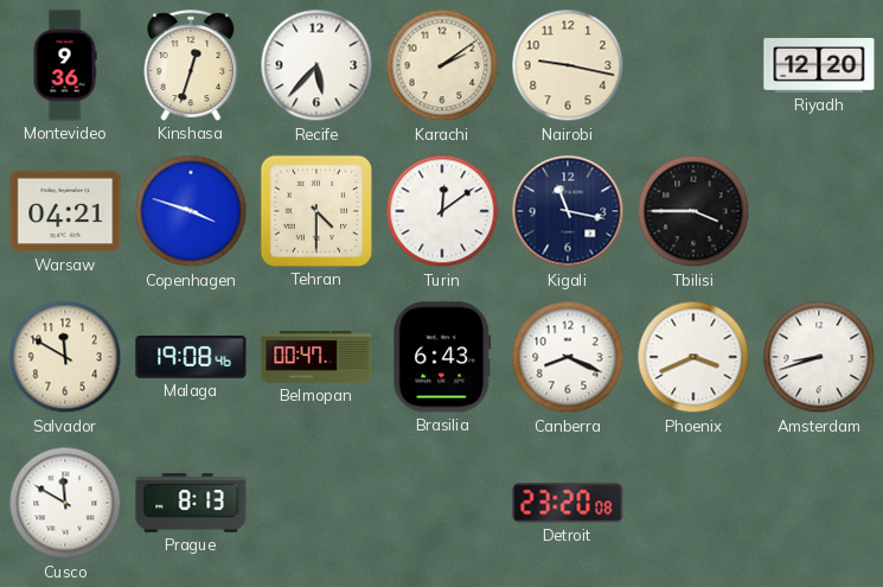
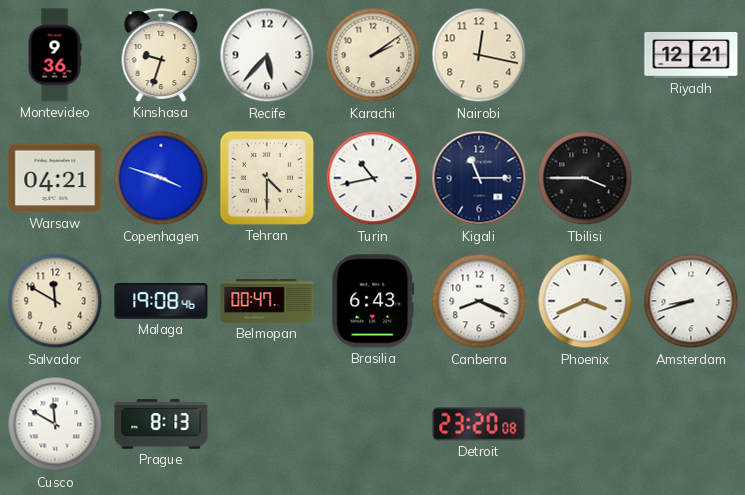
Kinshasa: 12:33 -> 9:33 (161, 55)
Nairobi: 9:17 -> 12:17 (479, 55)
Riyadh: 12:20 -> 12:21 (691, 56)
Turin: 12:09 -> 10:43 (373, 178)
Kigali: 11:17 -> 11:15 (479, 178)
